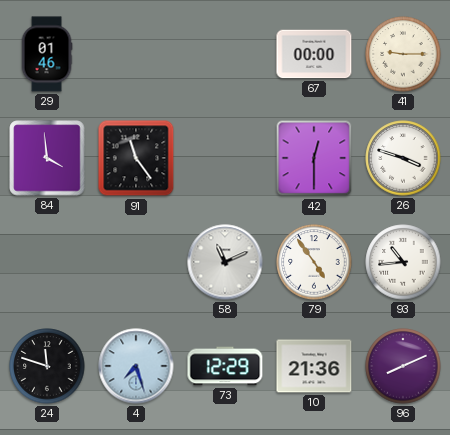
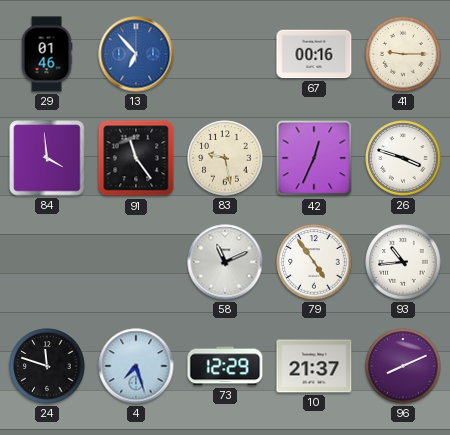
13: none -> 6:53 (136, 54)
67: 00:00 -> 00:16 (314, 54)
83: none -> 9:28 (225, 158)
42: 12:30 -> 12:34 (314, 158)
10: 21:36 -> 21:37 (314, 366)
